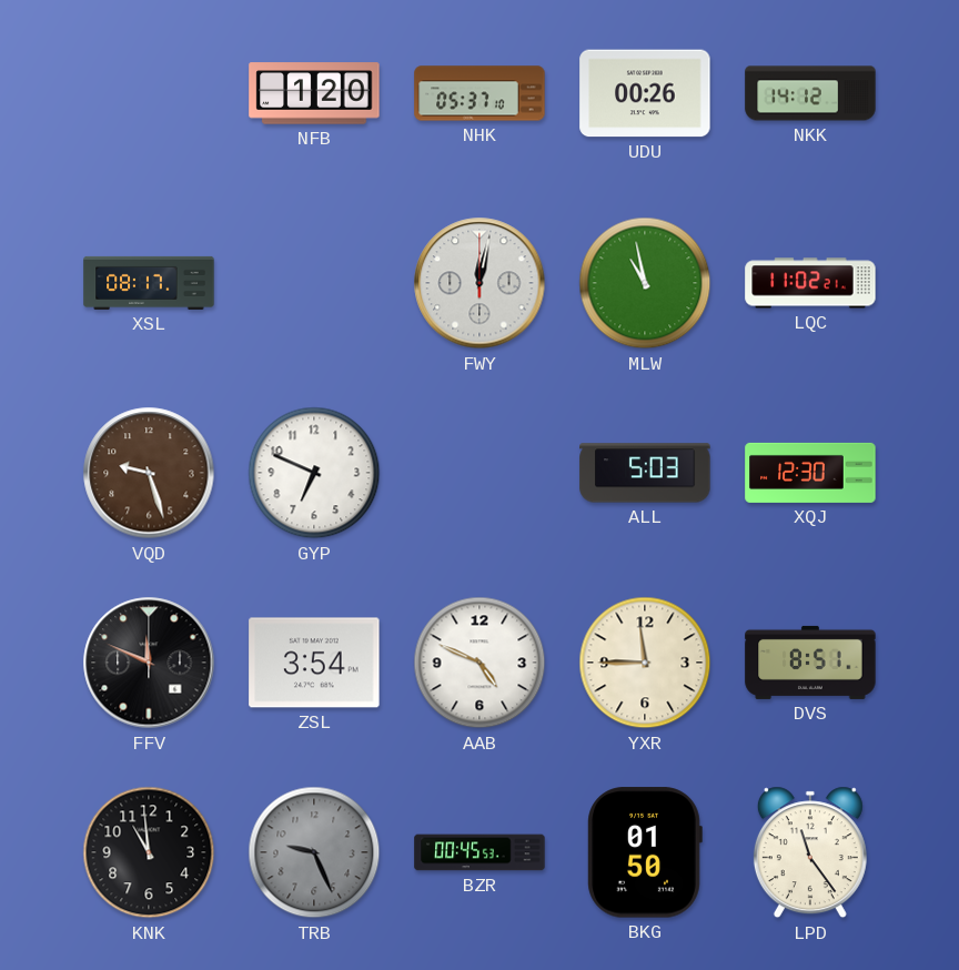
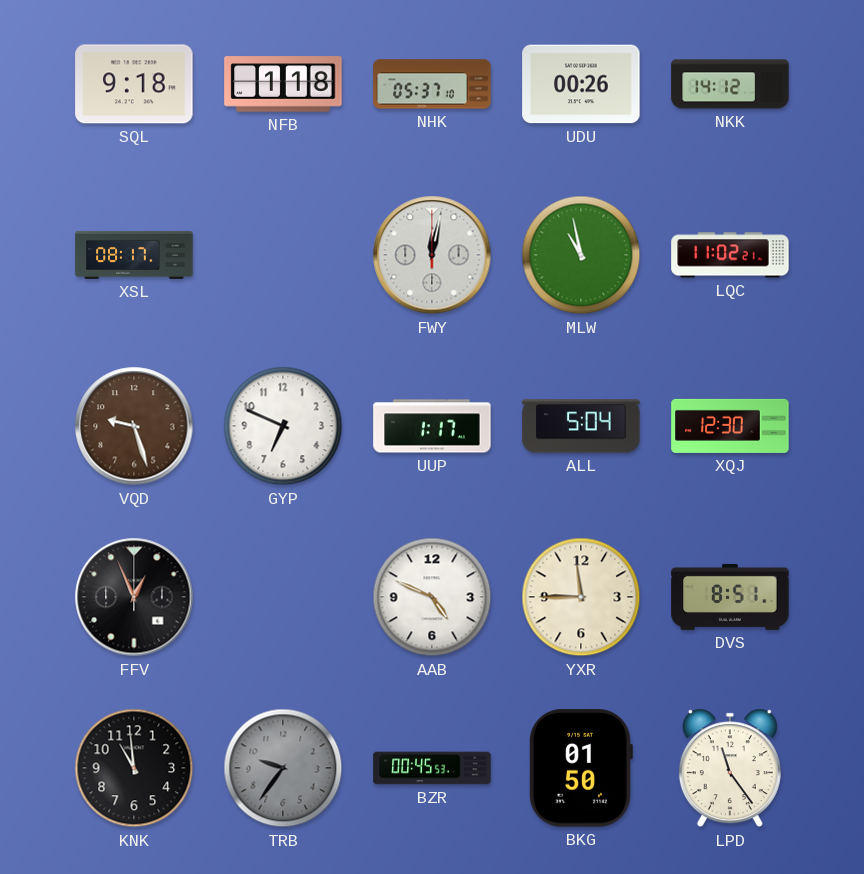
SQL: none -> 9:18 (134, 84)
NFB: 1:20 -> 1:18 (283, 84)
UUP: none -> 1:17 (432, 426)
ALL: 5:03 -> 5:04 (581, 426)
FFV: 11:49 -> 12:56 (134, 597)
ZSL: 3:54 -> none (314, 663)
TRB: 9:26 -> 9:36 (283, 768)
